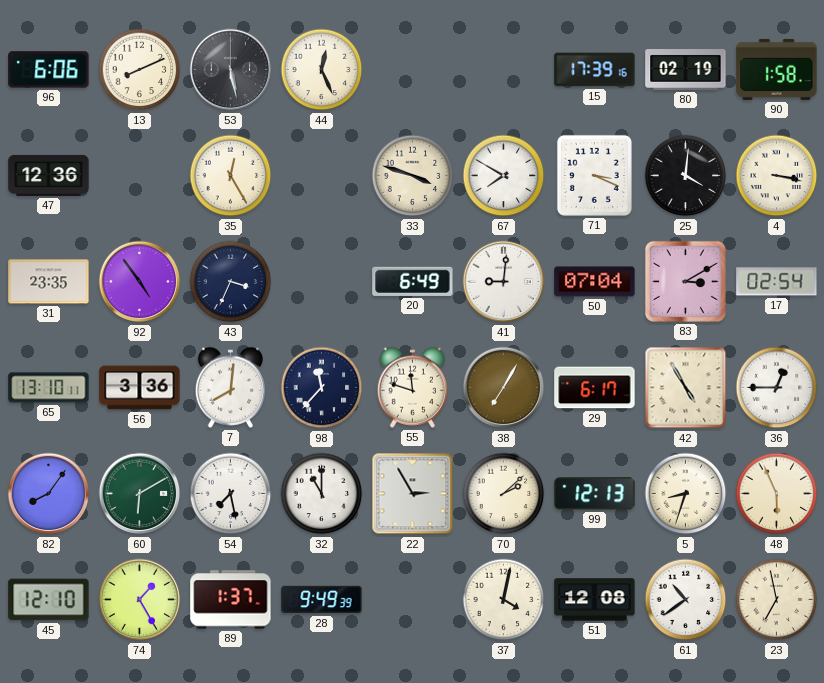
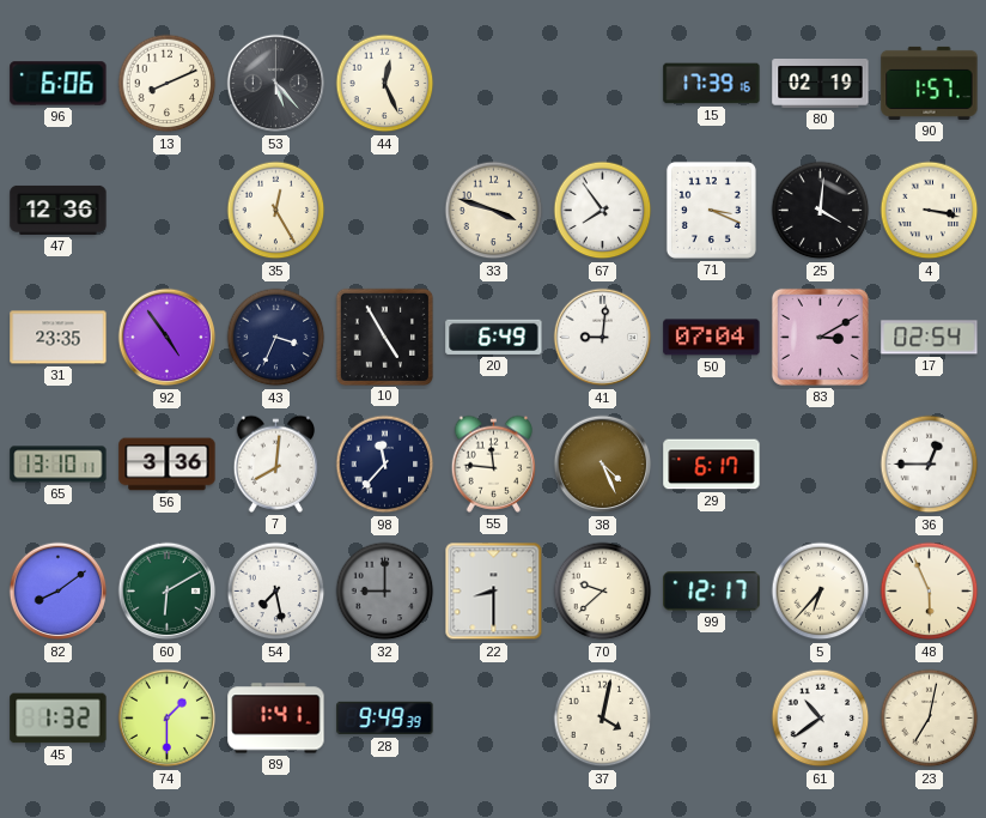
53: 5:28 -> 5:23 (276, 84)
90: 1:58 -> 1:57 (930, 83)
67: 7:50 -> 7:54 (603, 211)
10: none -> 4:55 (384, 337)
55: 11:48 -> 11:46 (494, 463)
38: 7:05 -> 4:26 (603, 465)
42: 4:55 -> none (686, 388)
82: 8:06 -> 8:09 (59, 592)
32: 11:00 -> 9:00 (385, 592)
32 dial: white -> grey (385, 592)
22: 2:55 -> 8:30 (494, 592)
70: 2:08 -> 9:38 (603, 592)
99: 12:13 -> 12:17 (712, 592)
5: 8:33 -> 6:37 (821, 592)
45: 12:10 -> 1:32 (59, 719)
74: 1:25 -> 1:30 (168, 719)
89: 1:37 -> 1:41 (276, 719)
51: 12:08 -> none (595, 600)
23: 6:58 -> 7:02 (930, 719)
